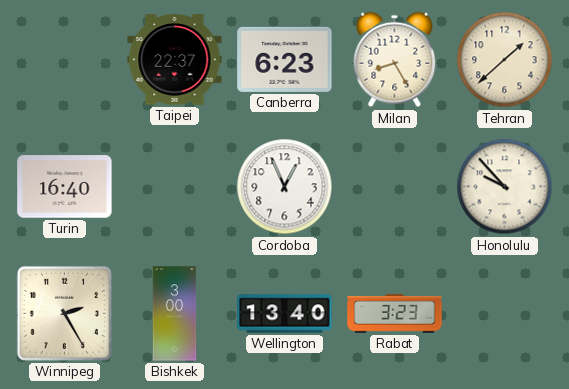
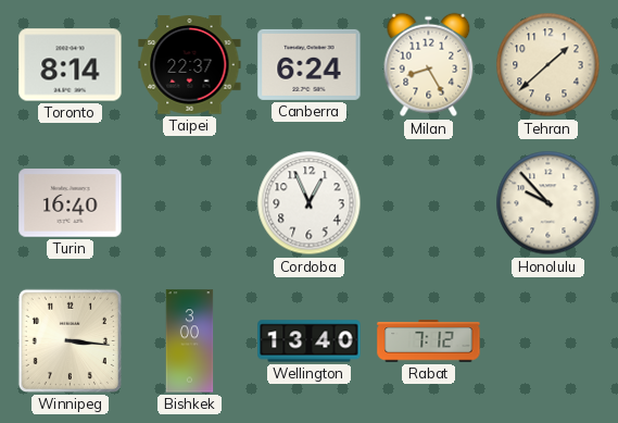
Toronto: none -> 8:14 (71, 65)
Canberra: 6:23 -> 6:24 (310, 64)
Winnipeg: 2:25 -> 3:16 (70, 340)
Rabat: 3:23 -> 7:12 (429, 341)
